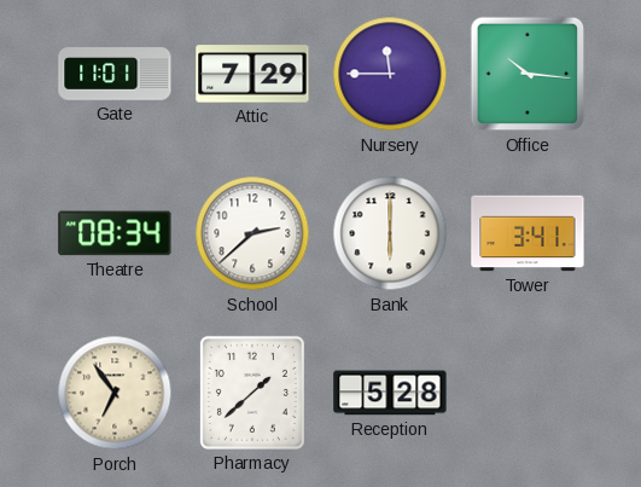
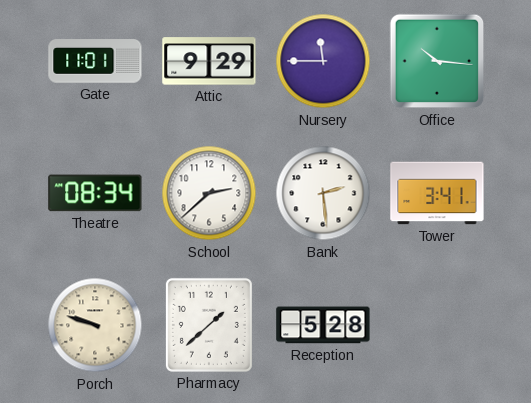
Attic: 7:29 -> 9:29 (209, 61)
Bank: 6:00 -> 2:29 (323, 193)
Porch: 6:54 -> 9:48 (95, 325)
